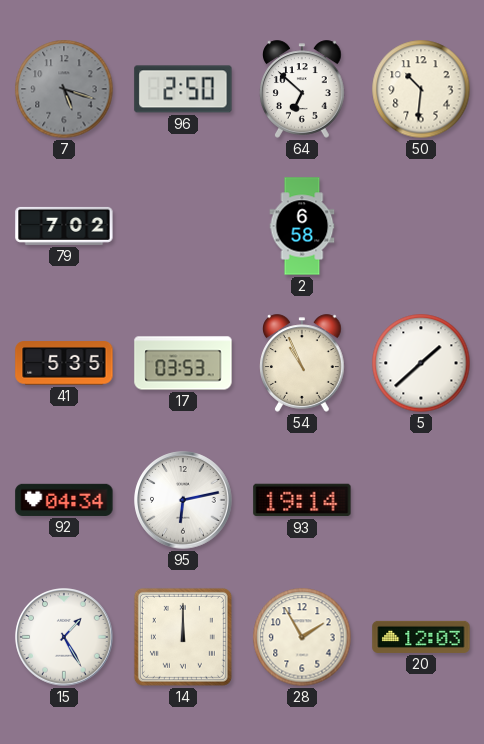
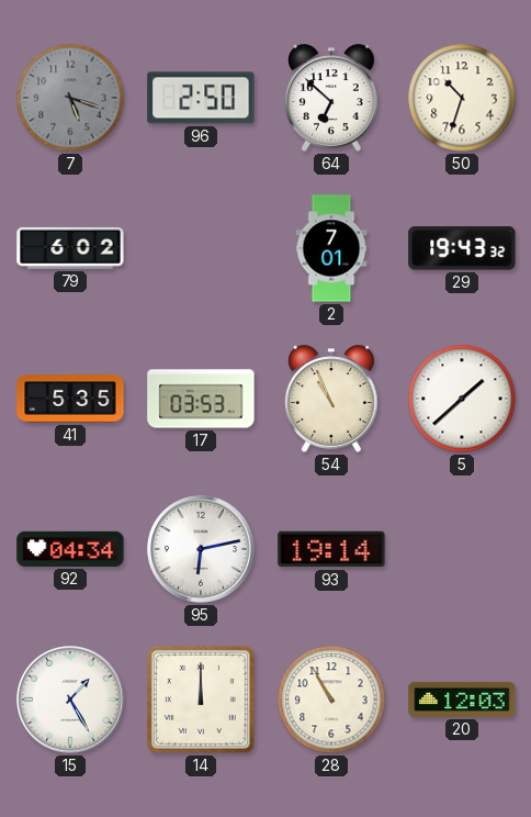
50: 10:31 -> 10:33 (462, 98)
79: 7:02 -> 6:02 (70, 248)
2: 6:58 -> 7:01 (331, 248)
29: none -> 19:43 (462, 248)
28: 1:55 -> 10:55 (331, 700)
